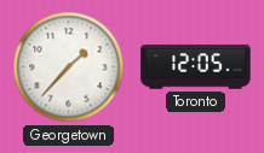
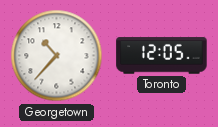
Georgetown: 1:37 -> 10:37 (57, 56)
